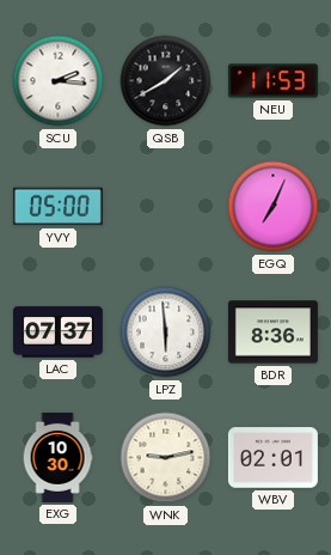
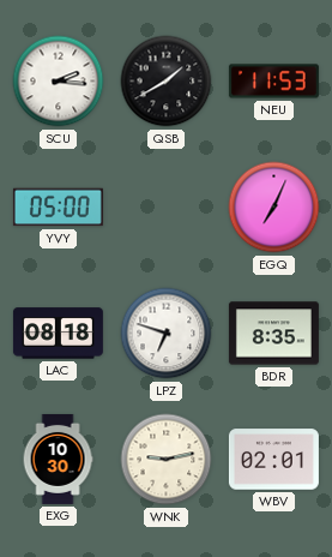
LAC: 07:37 -> 08:18 (58, 334)
LPZ: 5:59 -> 6:48 (167, 334)
BDR: 8:36 -> 8:35 (273, 334)
